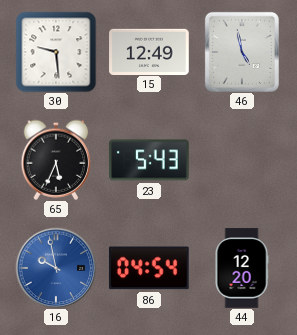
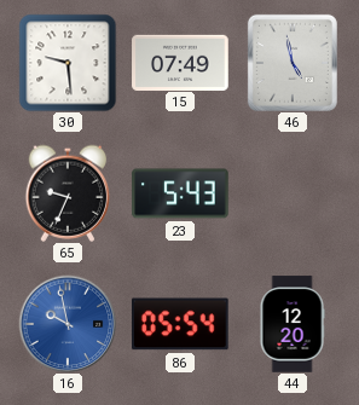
15: 12:49 -> 07:49 (180, 62)
65: 5:34 -> 9:34 (68, 193)
86: 04:54 -> 05:54 (180, 324)
